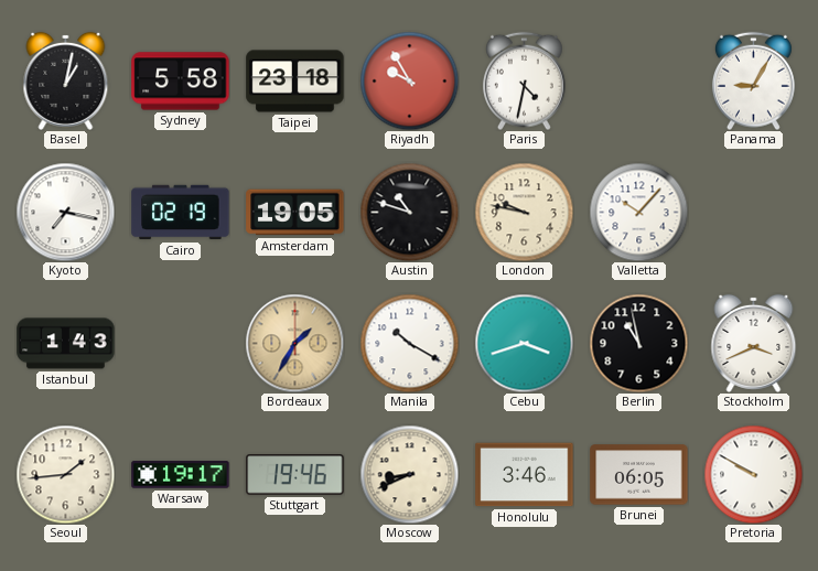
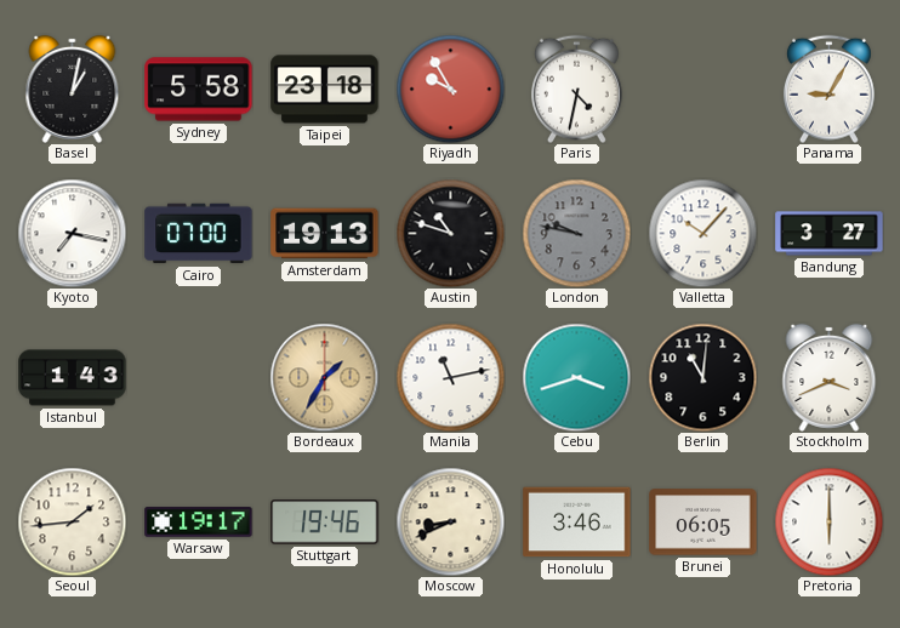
Cairo: 02:19 -> 07:00 (199, 234)
Amsterdam: 19:05 -> 19:13 (325, 234)
London dial: cream -> grey (576, 233)
Bandung: none -> 3:27 (830, 234)
Manila: 10:20 -> 11:13 (450, 377)
Berlin: 10:58 -> 11:01 (702, 377)
Pretoria: 9:50 -> 6:00 (828, 521)
